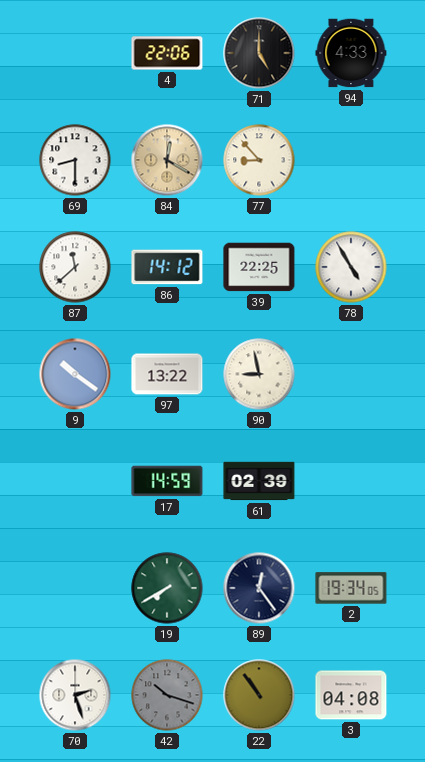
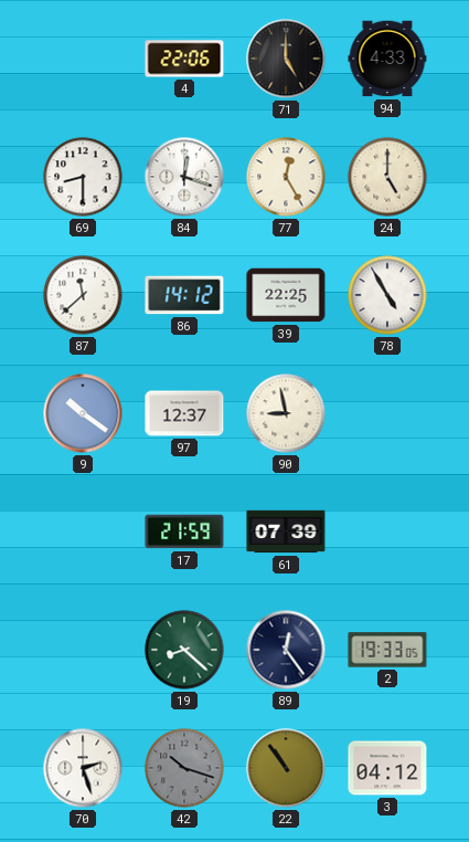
84: 12:20 -> 12:18 (184, 177)
84 dial: champagne -> white (184, 177)
77: 8:53 -> 12:25 (286, 177)
24: none -> 5:00 (387, 177)
97: 13:22 -> 12:37 (184, 413)
17: 14:59 -> 21:59 (184, 531)
61: 02:39 -> 07:39 (286, 531)
19: 7:40 -> 8:22 (184, 650)
2: 19:34 -> 19:33 (387, 650)
3: 04:08 -> 04:12 (387, 768)
